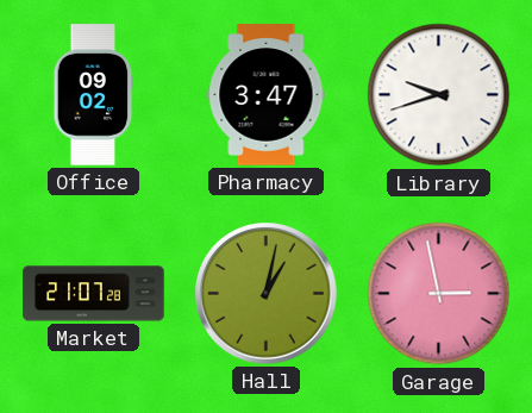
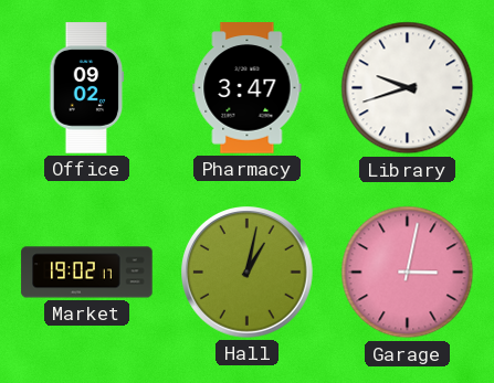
Market: 21:07 -> 19:02 (87, 273)
Garage: 2:58 -> 3:02 (408, 273)
